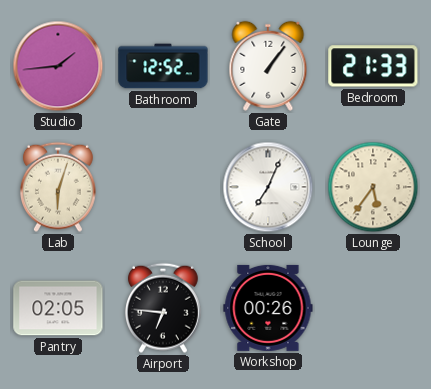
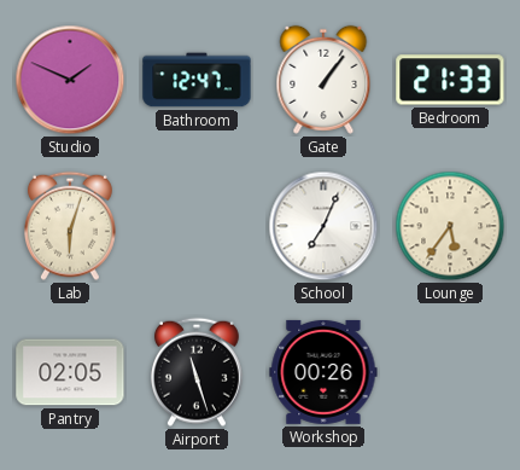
Studio: 1:44 -> 1:49 (70, 80)
Bathroom: 12:52 -> 12:47 (197, 80)
Airport: 6:46 -> 11:27 (197, 372)
